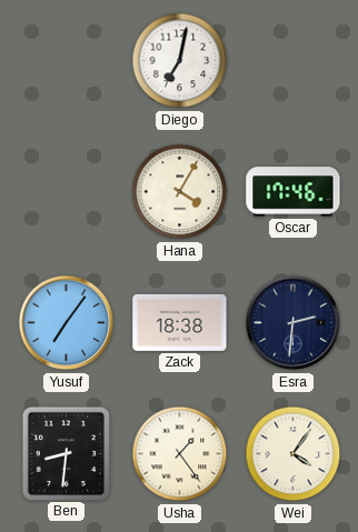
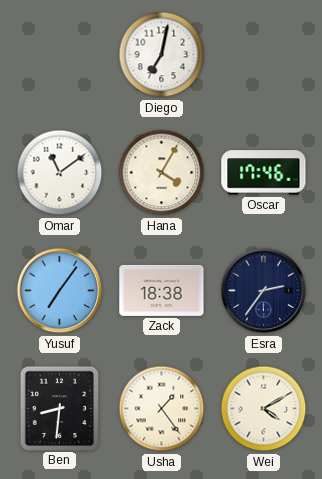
Omar: none -> 11:09 (60, 173)
Esra: 2:31 -> 2:36 (264, 291)
Wei: 4:06 -> 4:10 (264, 409)
